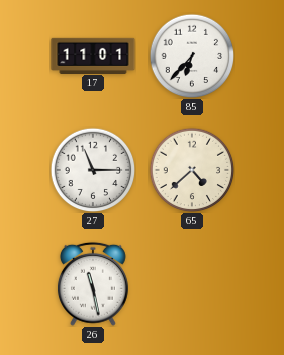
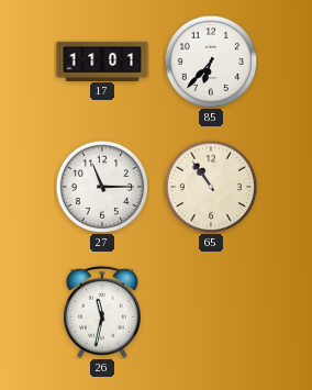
65: 4:38 -> 10:54 (211, 187)
26: 11:28 -> 11:32 (102, 312)
